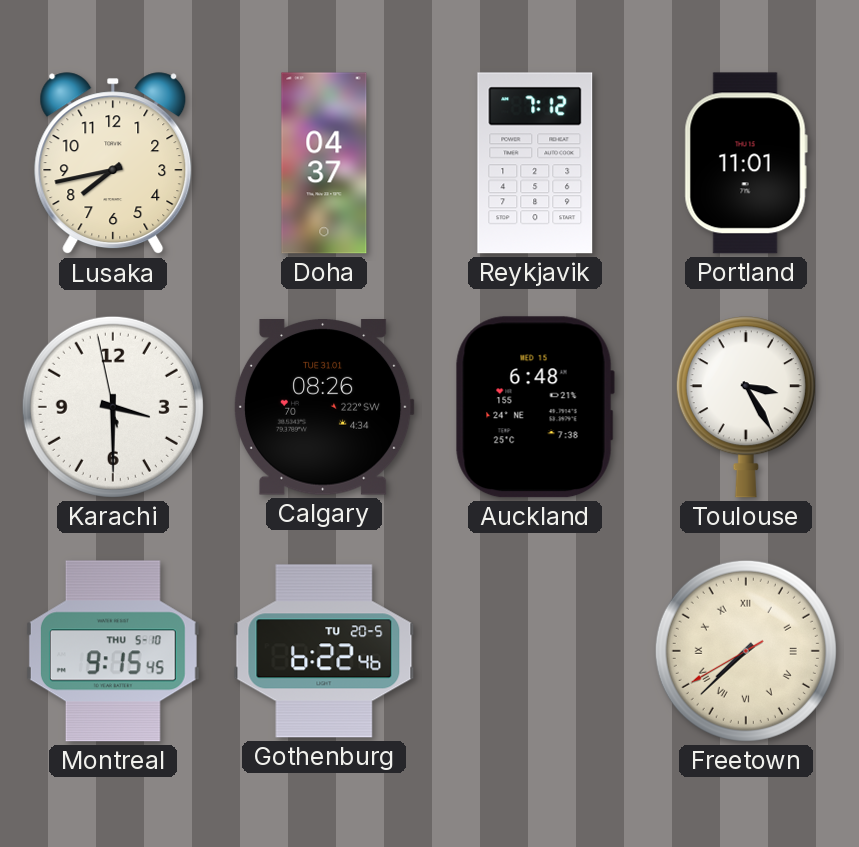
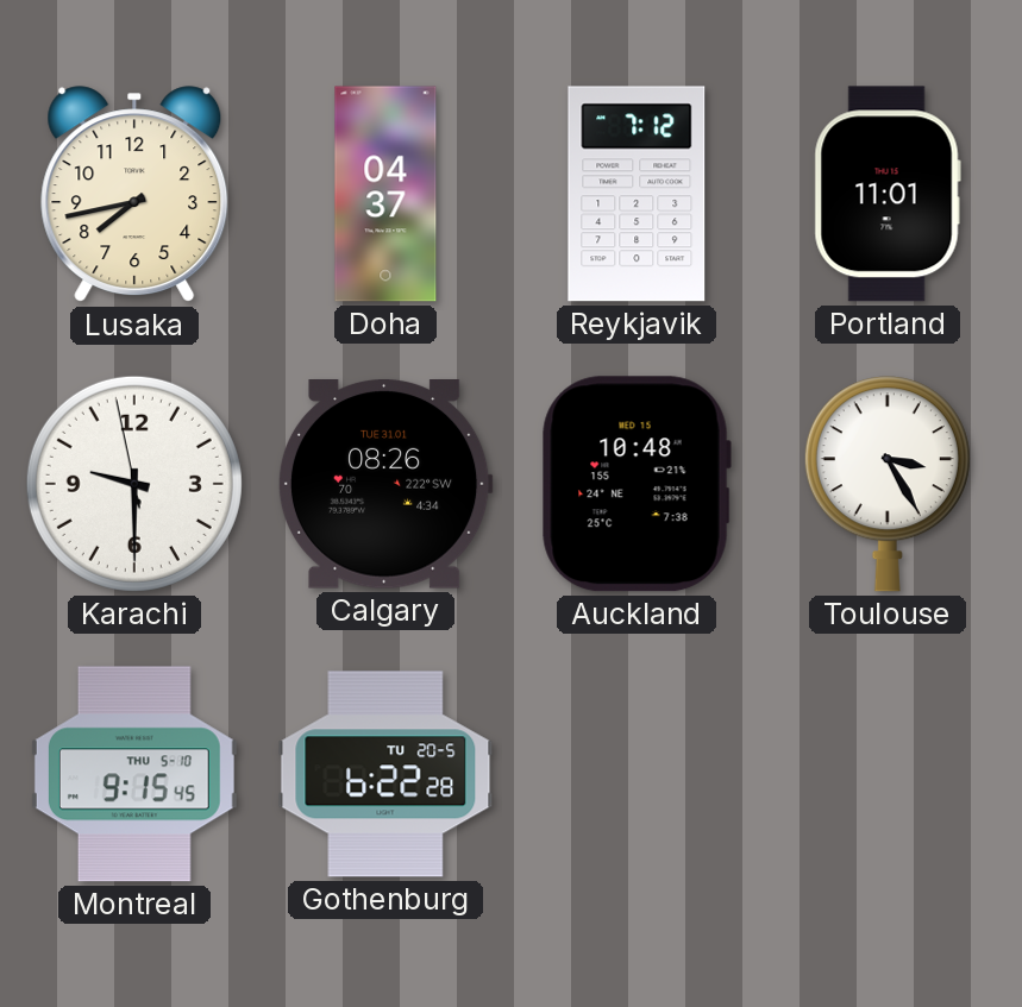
Karachi: 3:29 -> 9:29 (134, 484)
Auckland: 6:48 -> 10:48 (637, 484)
Gothenburg: 6:22:46 -> 6:22:28 (385, 774)
Freetown: 7:37 -> none (746, 651)
